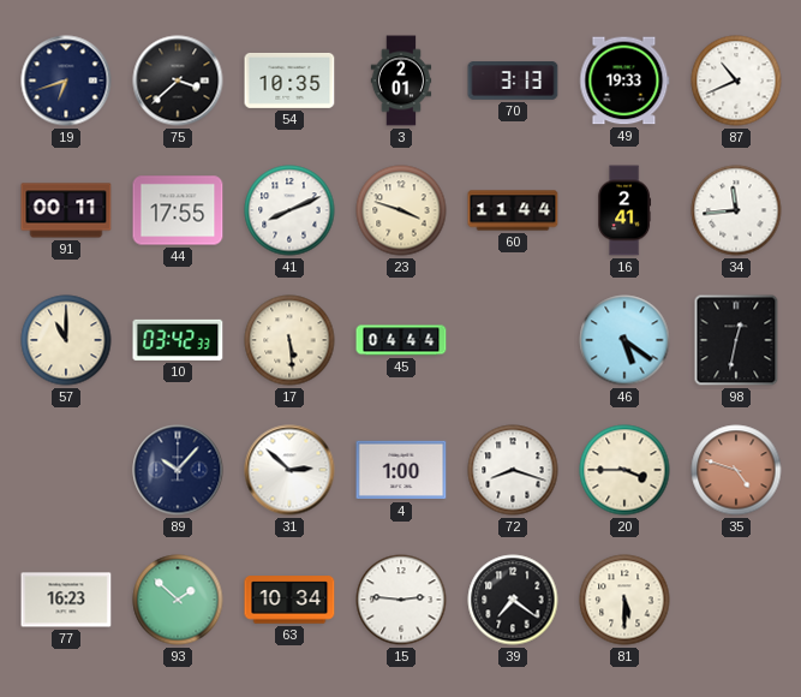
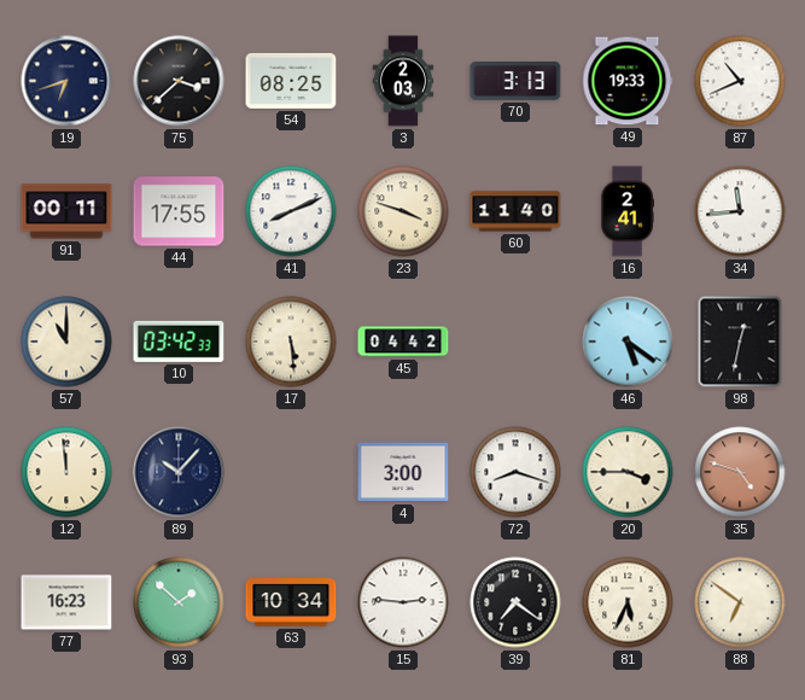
54: 10:35 -> 08:25 (291, 81)
3: 2:01 -> 2:03 (403, 81)
60: 11:44 -> 11:40 (515, 211)
45: 04:44 -> 04:42 (403, 342)
12: none -> 11:59 (66, 472)
31: 2:52 -> none (289, 470)
4: 1:00 -> 3:00 (403, 472)
81: 5:30 -> 5:34 (628, 602)
88: none -> 6:51 (740, 602)
